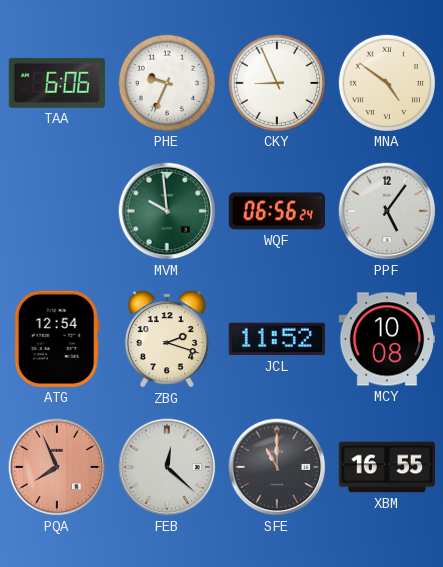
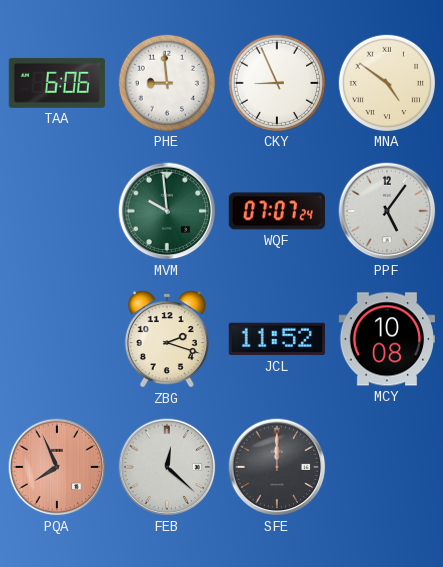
PHE: 9:34 -> 8:59 (166, 82)
WQF: 06:56 -> 07:07 (276, 211)
ATG: 12:54 -> none (57, 339)
SFE: 11:00 -> 12:00 (277, 467)
XBM: 16:55 -> none (386, 467)
